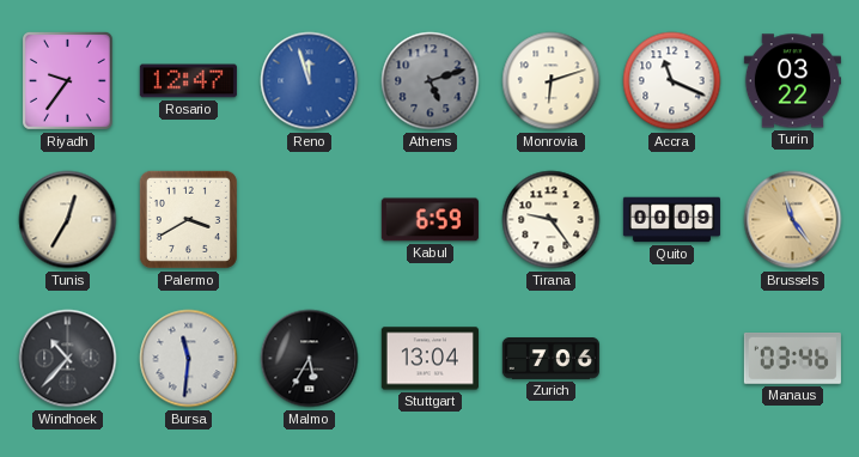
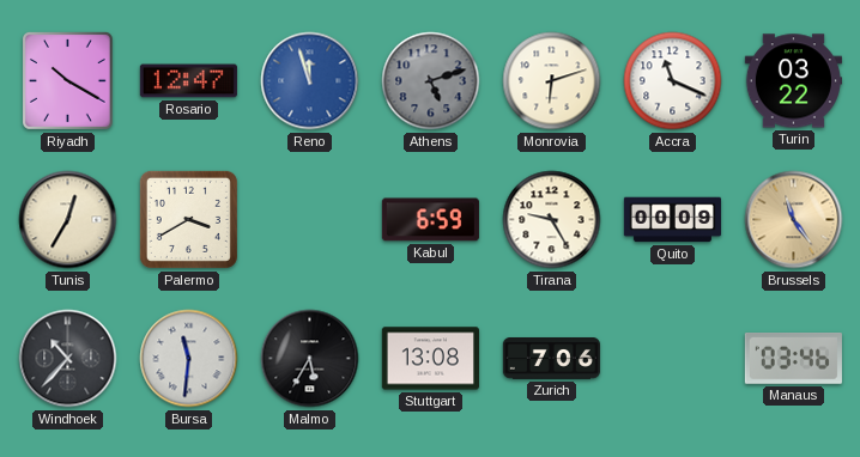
Riyadh: 9:36 -> 10:20 (67, 81)
Tirana: 9:24 -> 9:25 (552, 220)
Stuttgart: 13:04 -> 13:08 (430, 359)
